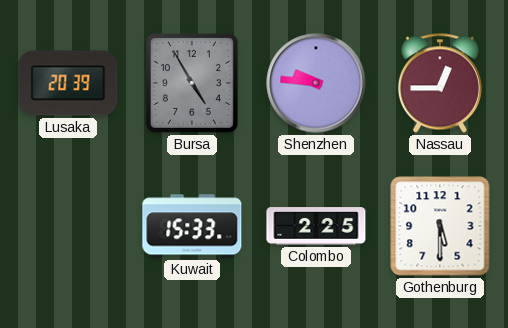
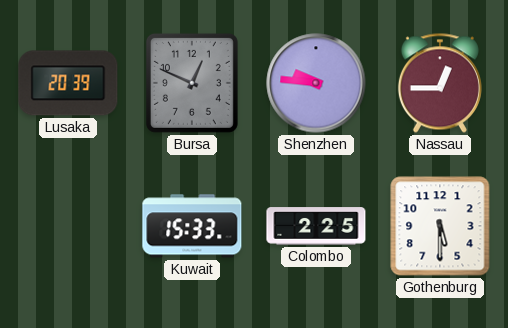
Bursa: 4:55 -> 12:49 (192, 83)
